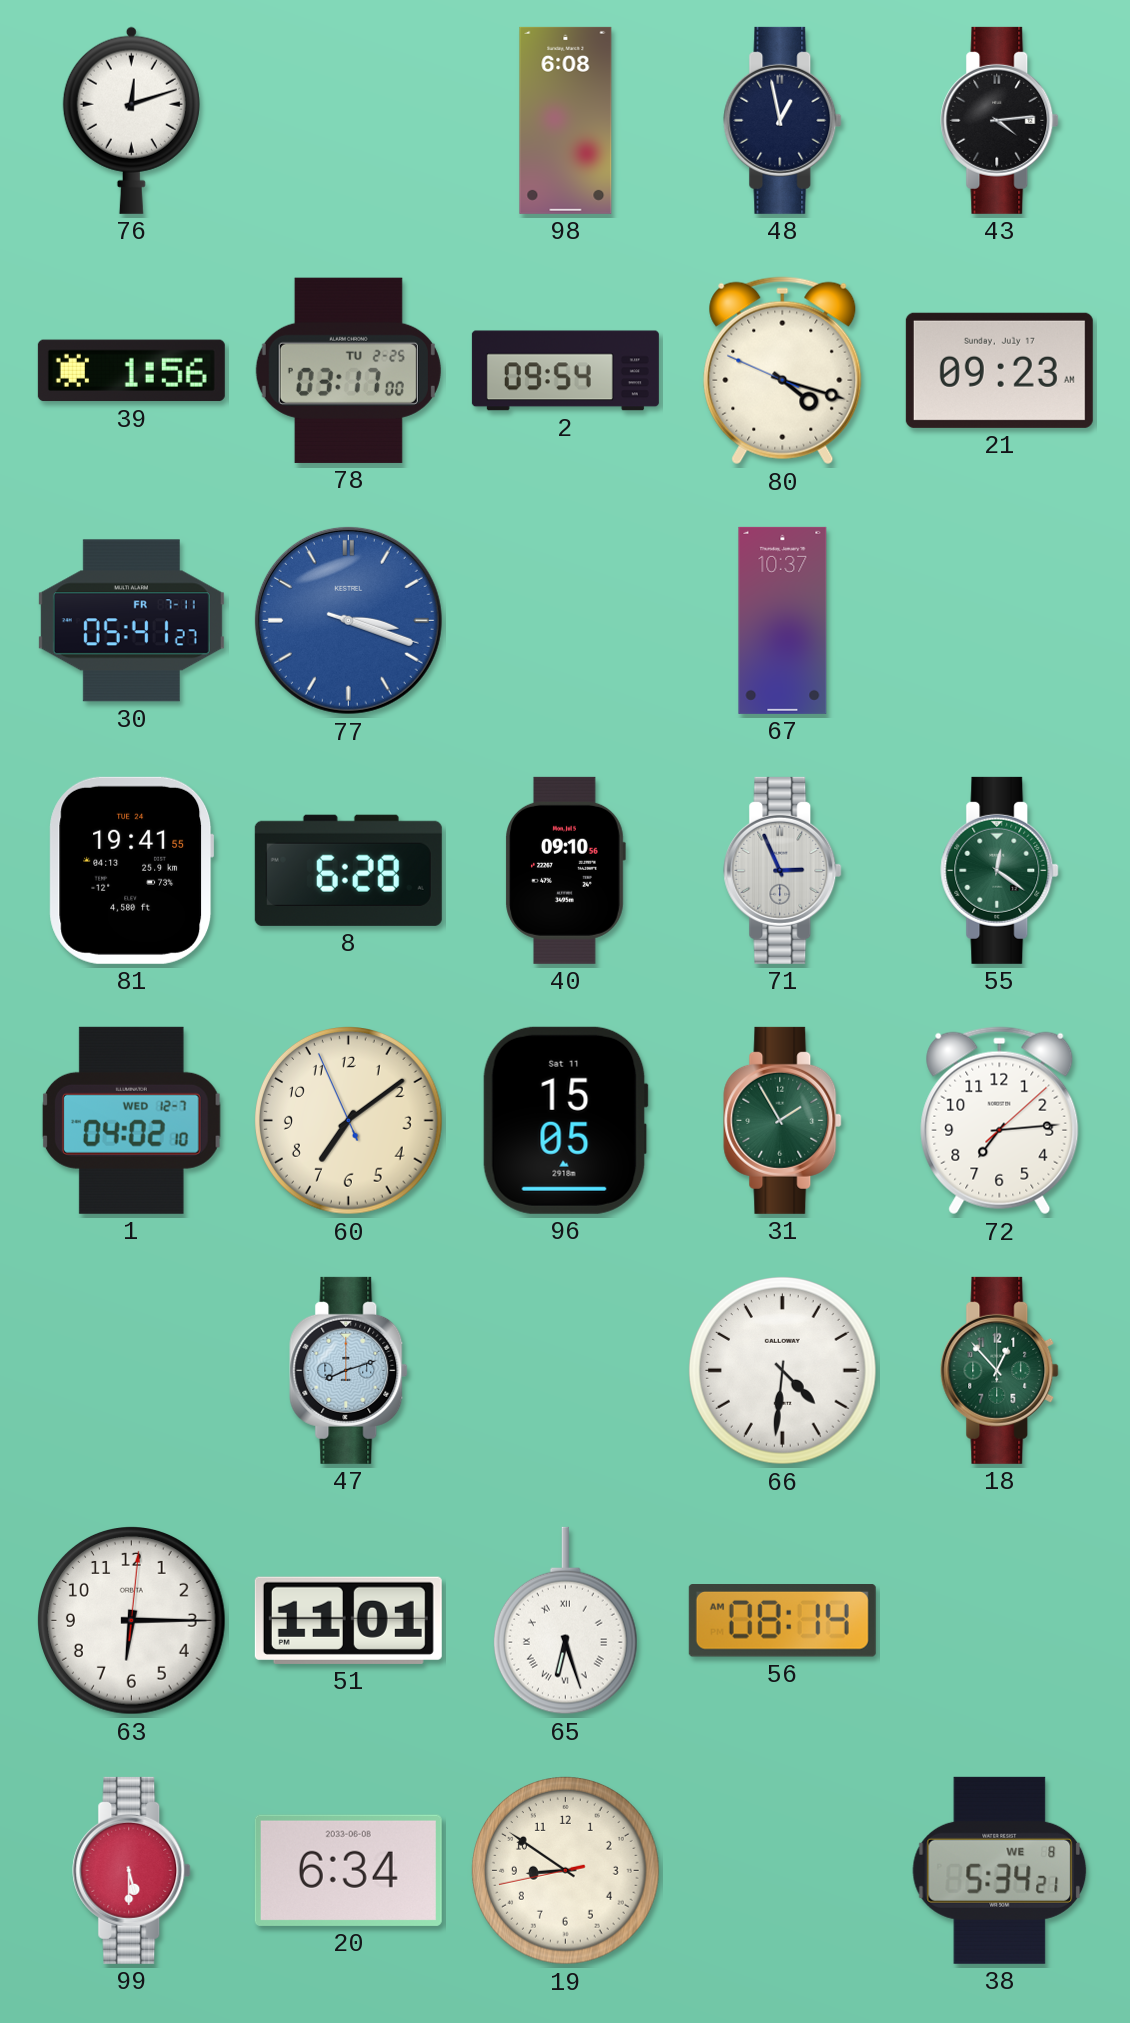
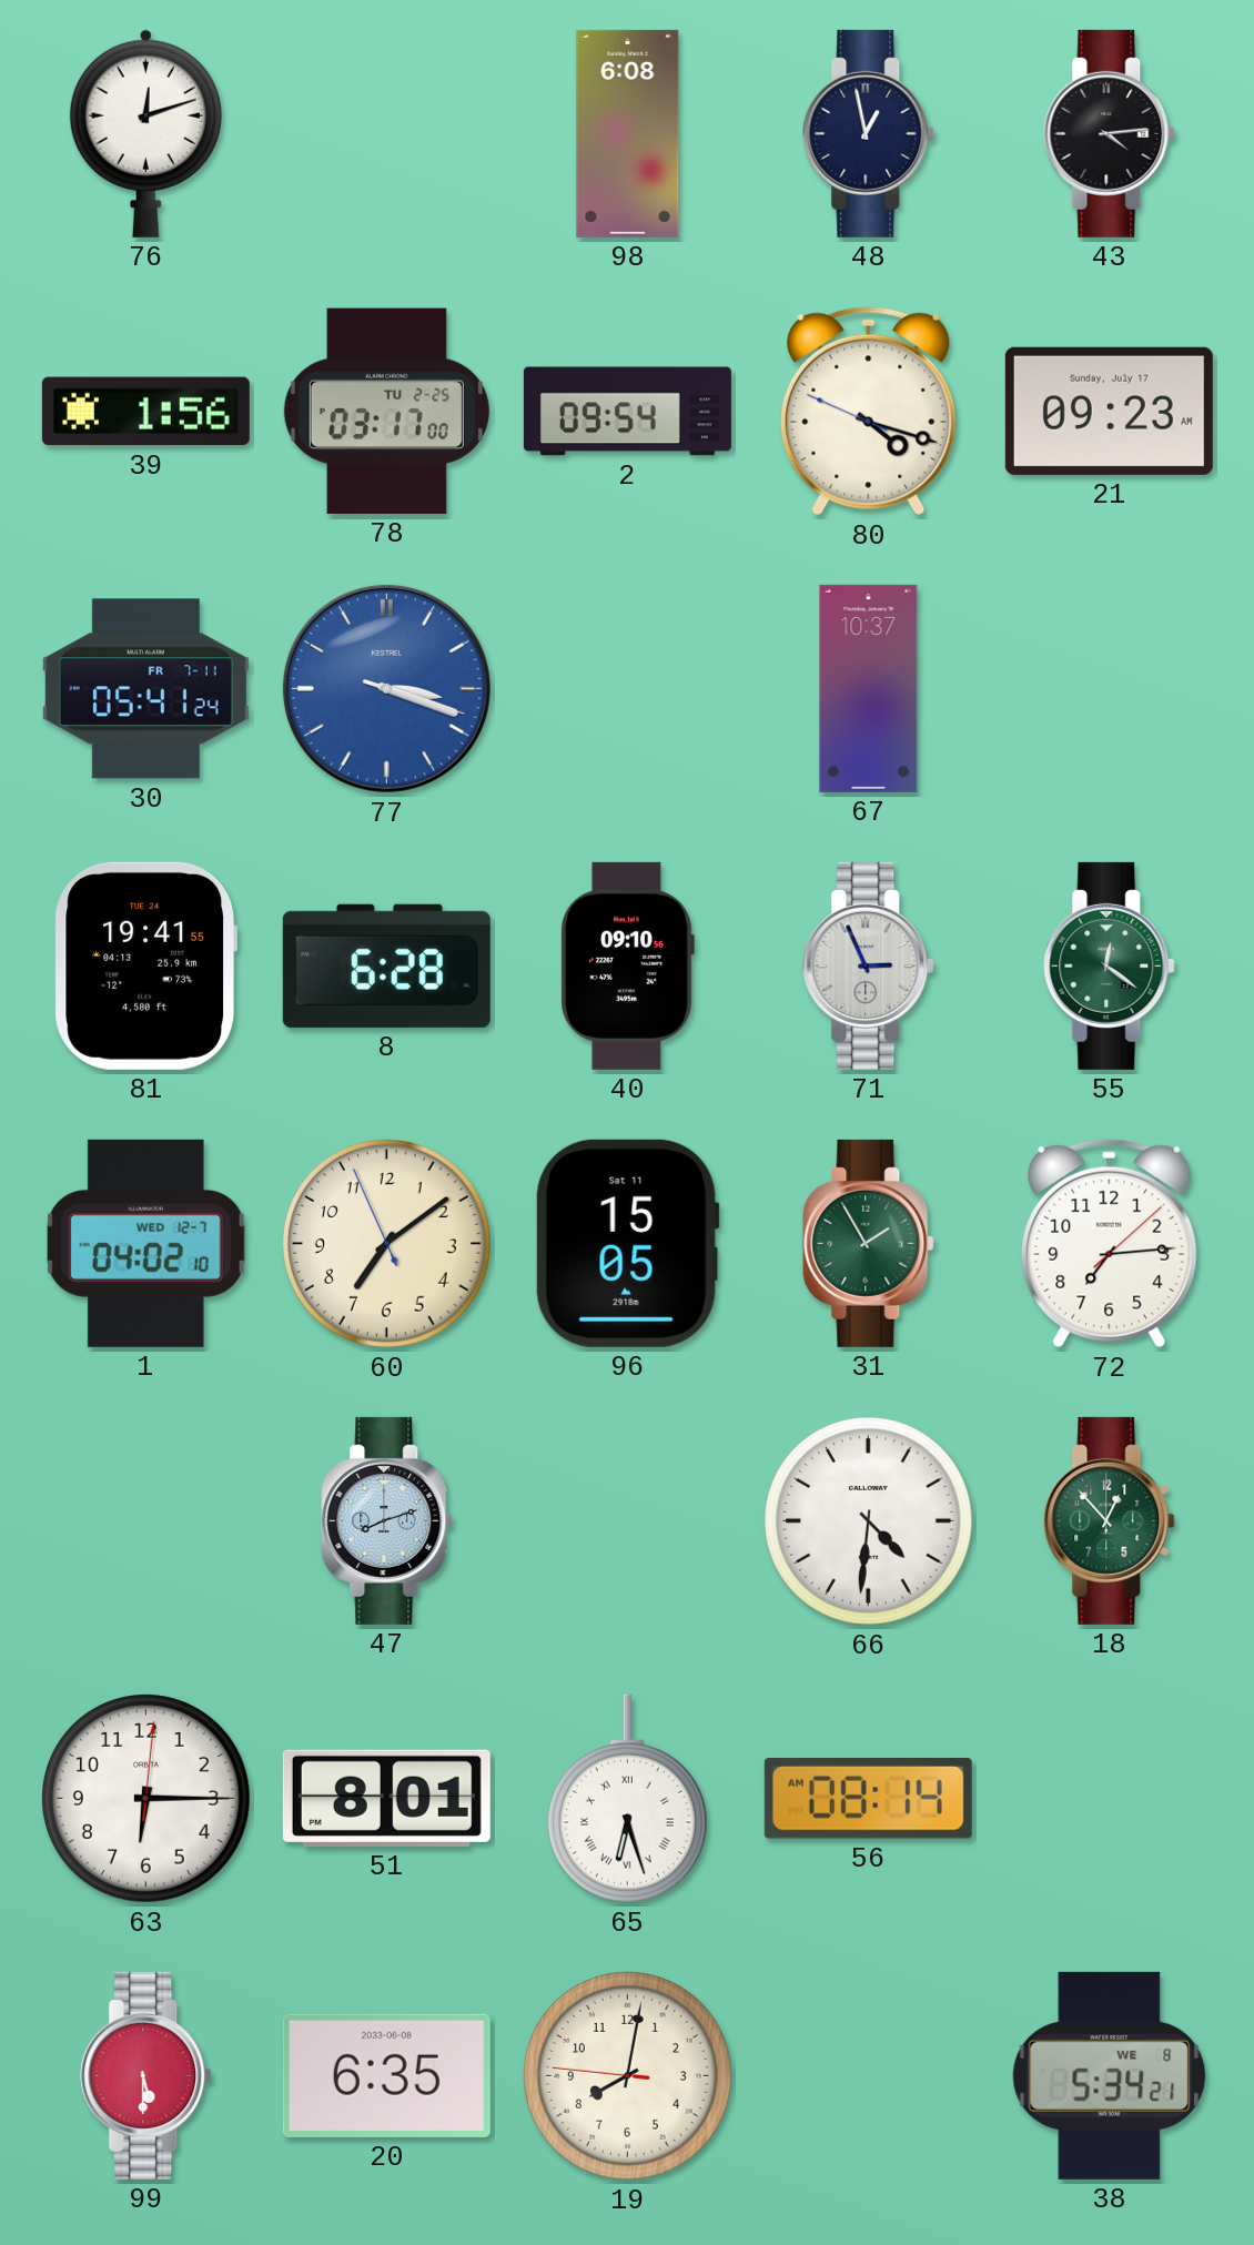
30: 05:41:27 -> 05:41:24 (145, 689)
51: 11:01 -> 8:01 (386, 1798)
20: 6:34 -> 6:35 (386, 2075)
19: 8:50 -> 8:01 (628, 2076)
